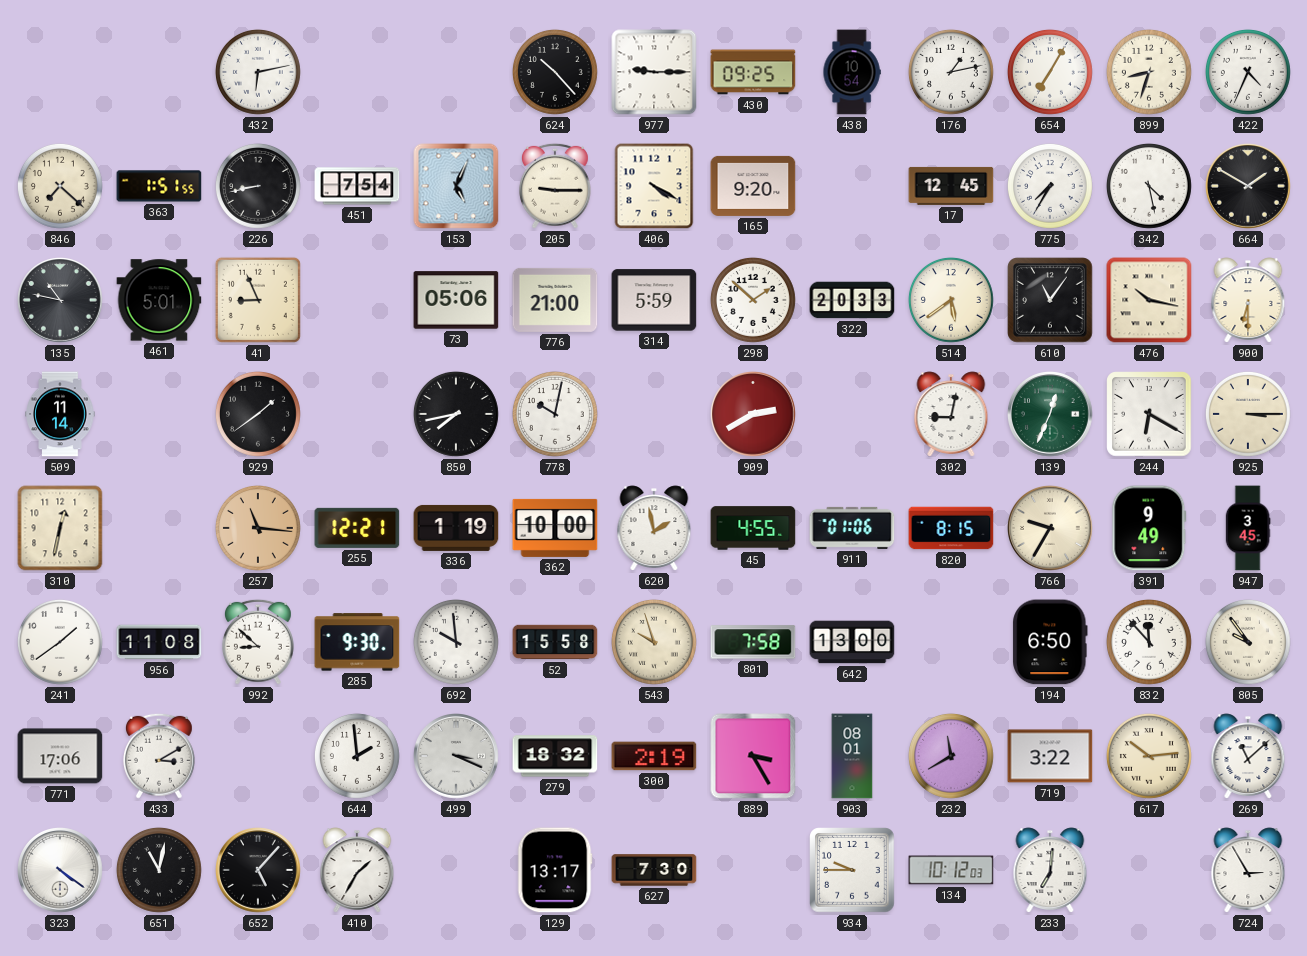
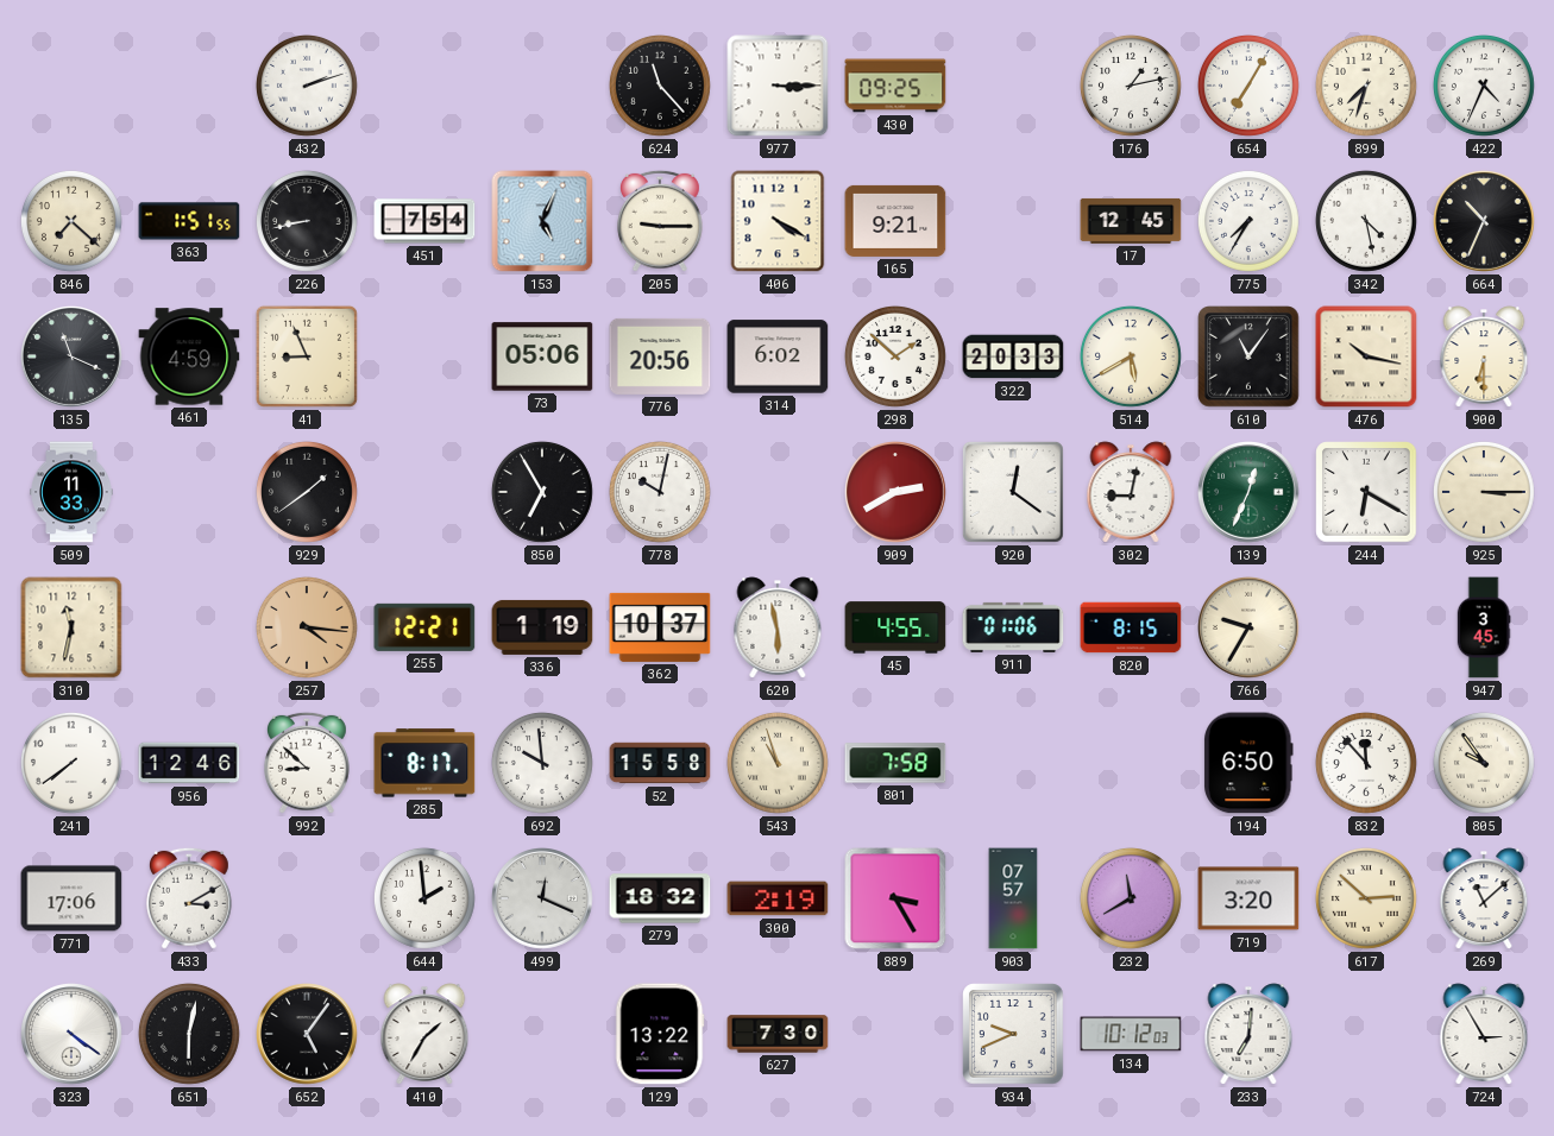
432: 6:13 -> 2:12 (307, 86)
624: 10:23 -> 11:23 (660, 86)
977: 9:15 -> 3:15 (778, 86)
438: 10:54 -> none (852, 72)
899: 8:33 -> 7:33 (1366, 86)
165: 9:20 -> 9:21 (895, 221)
664: 1:50 -> 10:34 (1484, 221)
135: 10:47 -> 11:19 (71, 356)
461: 5:01 -> 4:59 (189, 356)
776: 21:00 -> 20:56 (660, 356)
314: 5:59 -> 6:02 (778, 356)
514: 5:39 -> 5:40 (1131, 356)
509: 11:14 -> 11:33 (71, 492)
850: 7:43 -> 6:55 (542, 492)
920: none -> 12:21 (1013, 492)
310: 12:32 -> 11:32 (71, 627)
257: 11:16 -> 4:16 (307, 627)
362: 10:00 -> 10:37 (660, 627)
620: 1:58 -> 5:58 (778, 627)
391: 9:49 -> none (1149, 528)
241: 1:39 -> 7:39 (71, 763)
956: 11:08 -> 12:46 (189, 763)
285: 9:30 -> 8:17 (424, 763)
543: 9:57 -> 10:57 (778, 763)
642: 13:00 -> none (852, 642)
499: 3:19 -> 12:19 (542, 898)
903: 08:01 -> 07:57 (1013, 898)
719: 3:22 -> 3:20 (1248, 898)
617: 10:14 -> 2:52 (1366, 898)
651: 11:02 -> 6:02 (189, 1034)
652: 5:07 -> 5:06 (307, 1034)
129: 13:17 -> 13:22 (660, 1034)
934: 9:45 -> 9:41 (1013, 1034)
